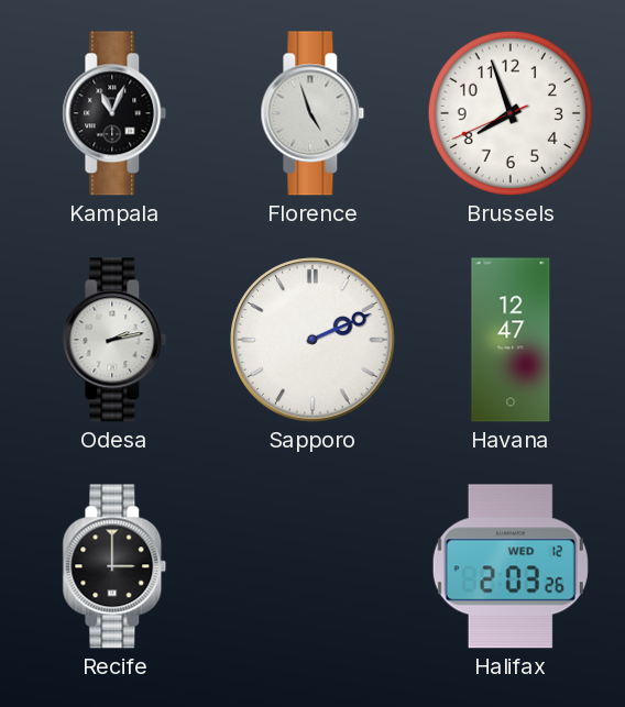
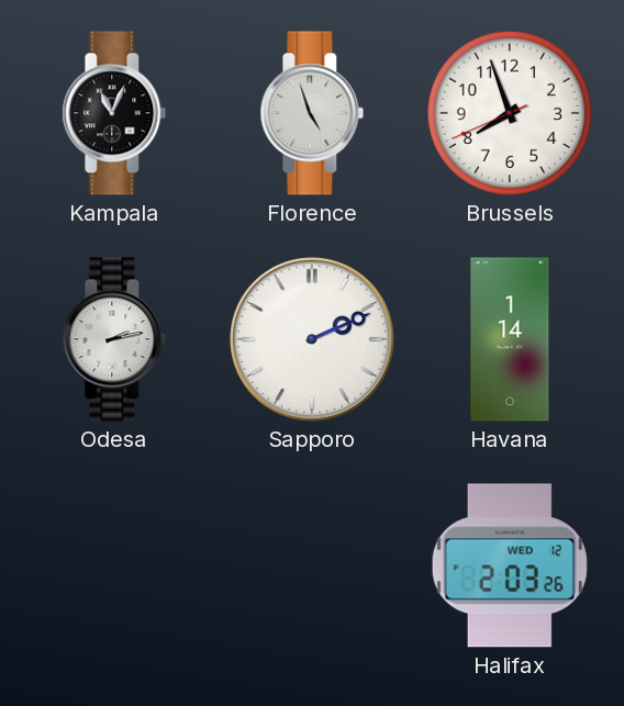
Havana: 12:47 -> 1:14 (510, 339)
Recife: 3:00 -> none (114, 566)
